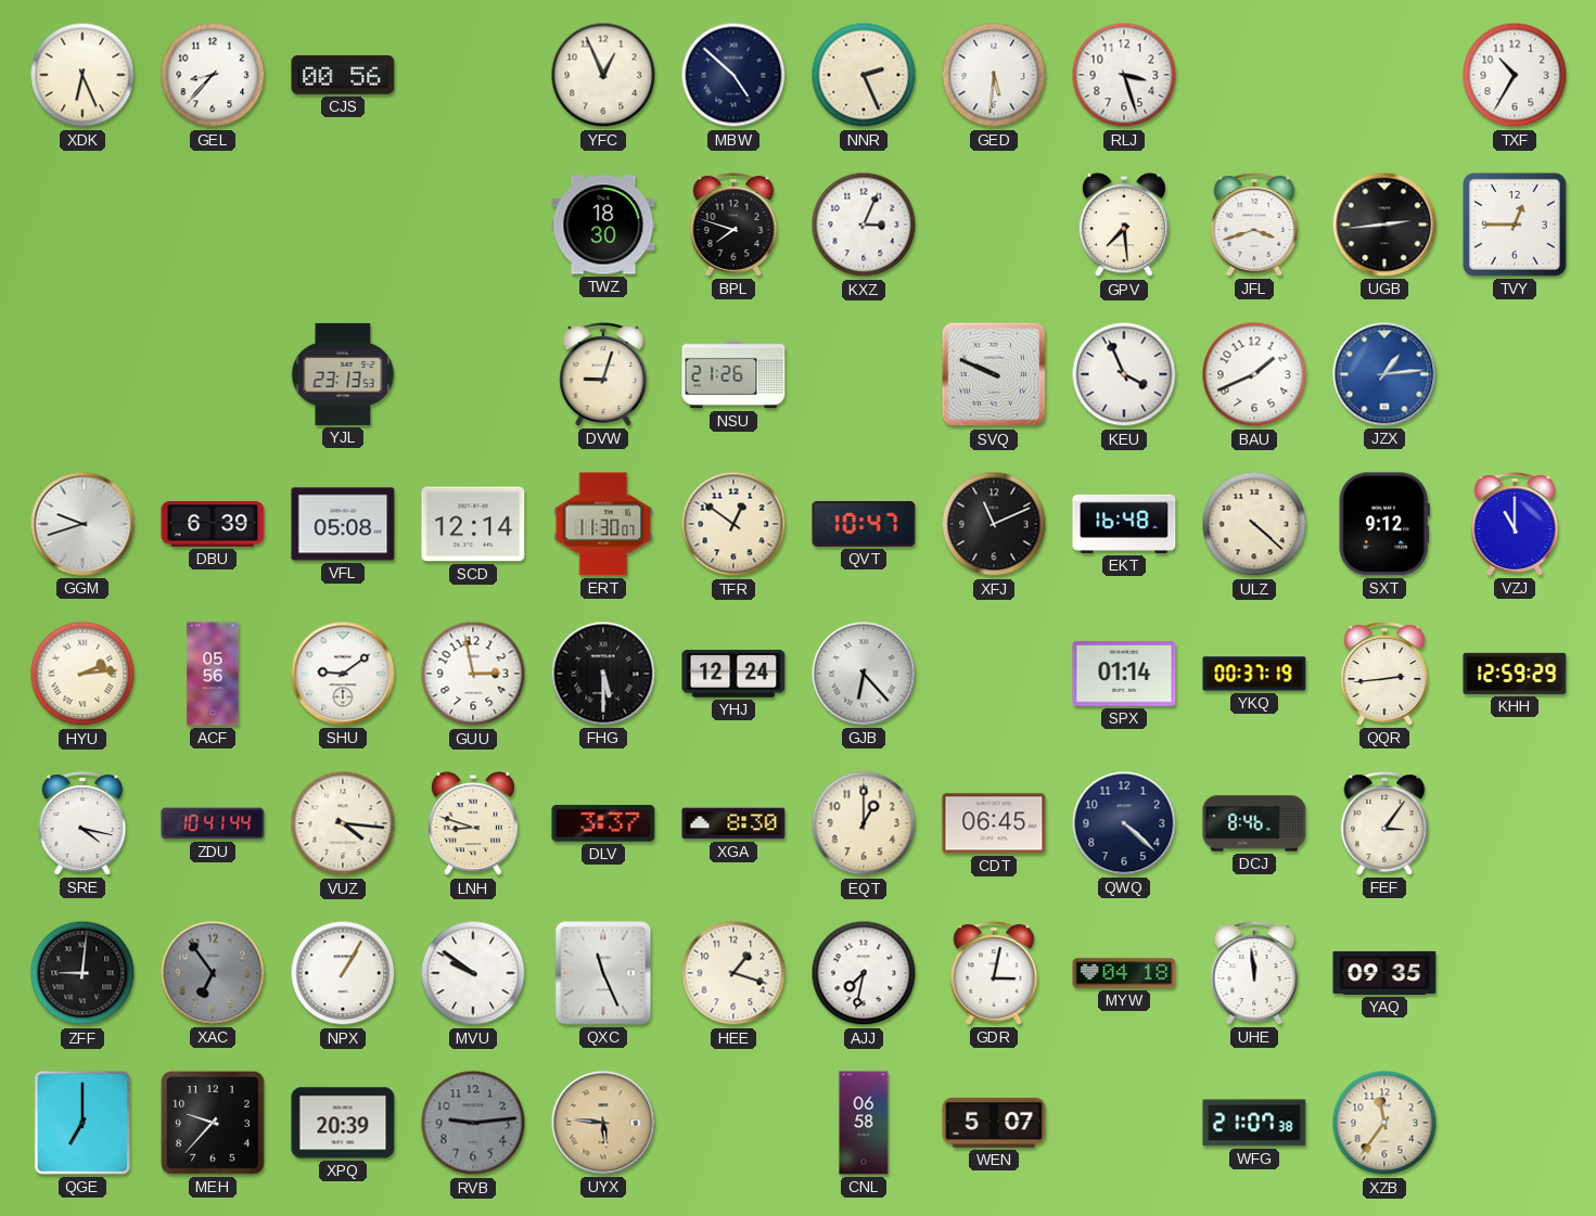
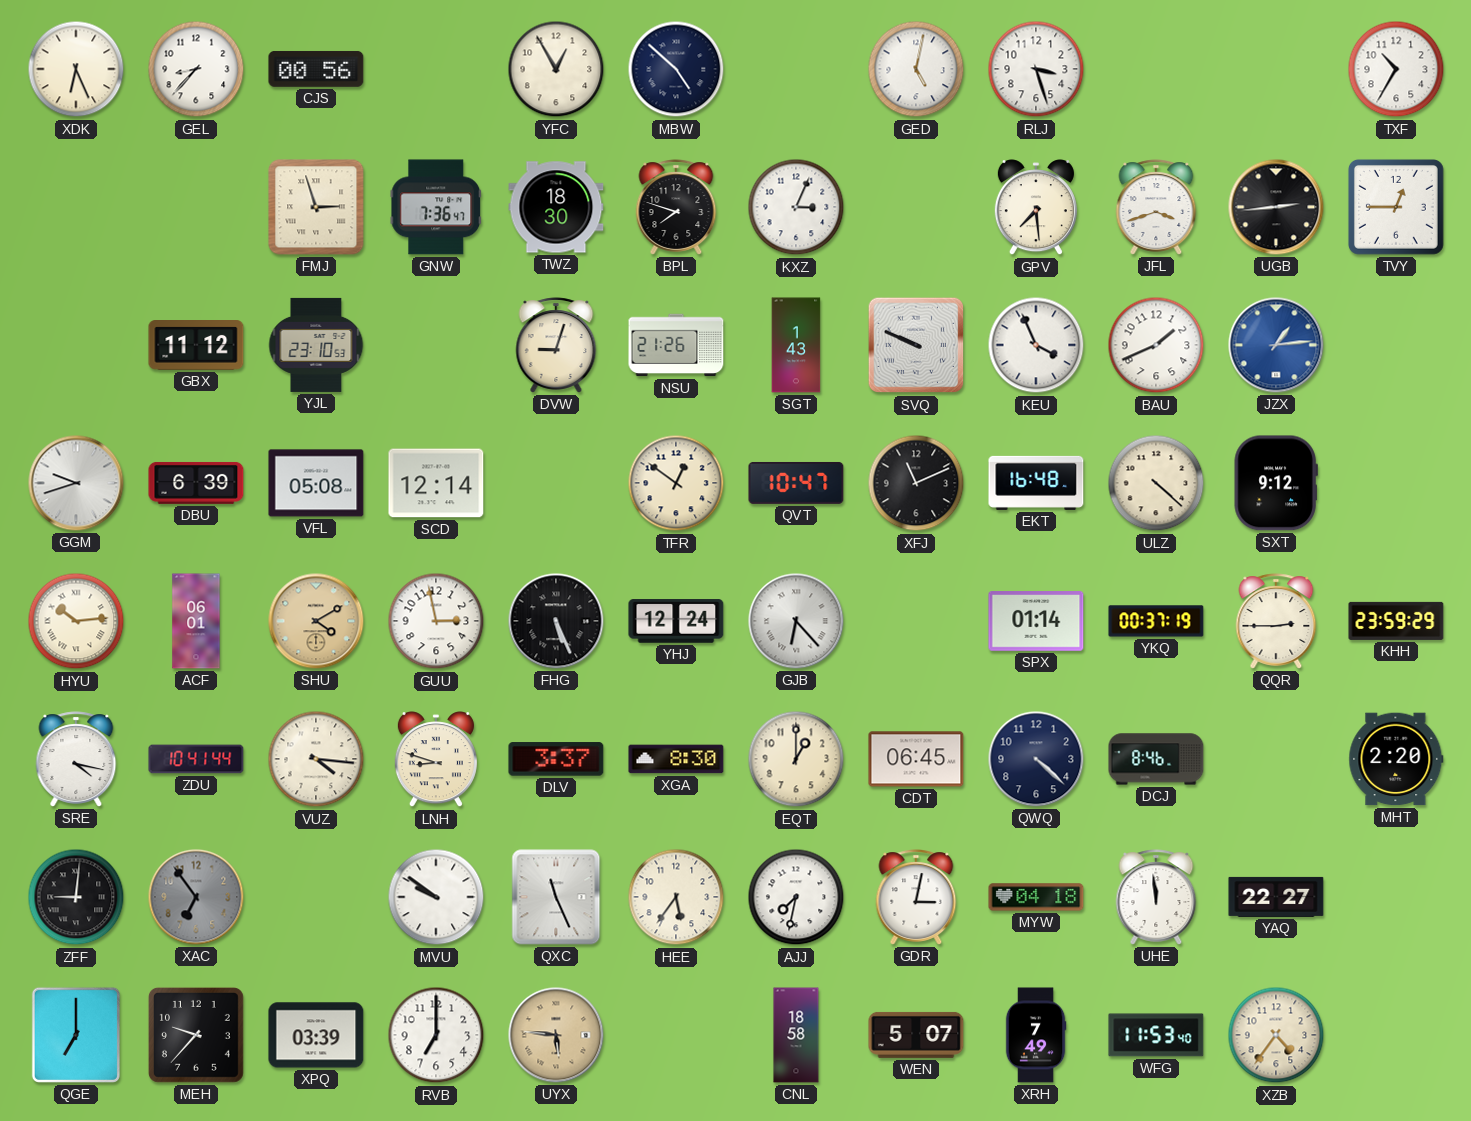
YFC: 12:56 -> 12:55 (556, 69)
NNR: 2:26 -> none (864, 75)
GED: 5:31 -> 5:02 (916, 69)
FMJ: none -> 2:57 (316, 207)
GNW: none -> 7:36 (436, 207)
GBX: none -> 11:12 (196, 346)
YJL: 23:13 -> 23:10 (316, 345)
SGT: none -> 1:43 (796, 345)
ERT: 11:30 -> none (603, 524)
VZJ: 11:00 -> none (1515, 524)
HYU: 2:14 -> 10:14 (76, 621)
ACF: 05:56 -> 06:01 (196, 621)
SHU: 9:09 -> 4:10 (316, 621)
SHU dial: white -> champagne (316, 621)
FHG: 5:30 -> 5:26 (556, 621)
QQR: 2:44 -> 2:45 (1276, 621)
KHH: 12:59 -> 23:59 (1396, 621)
FEF: 3:06 -> none (1384, 823)
MHT: none -> 2:20 (1396, 759)
NPX: 1:05 -> none (343, 973)
HEE: 1:18 -> 5:36 (676, 897)
YAQ: 09:35 -> 22:27 (1276, 897)
XPQ: 20:39 -> 03:39 (316, 1035)
RVB: 9:14 -> 7:00 (436, 1035)
RVB dial: grey -> white (436, 1035)
CNL: 06:58 -> 18:58 (796, 1035)
XRH: none -> 7:49 (1036, 1035)
WFG: 21:07 -> 11:53 (1156, 1035)
XZB: 11:36 -> 4:36 (1276, 1035)
